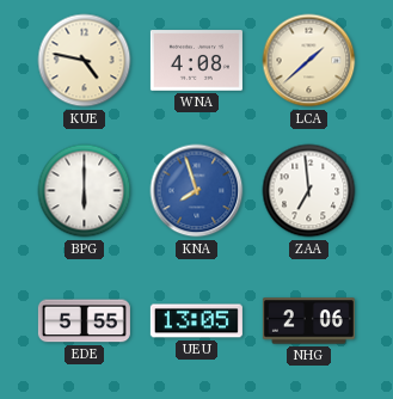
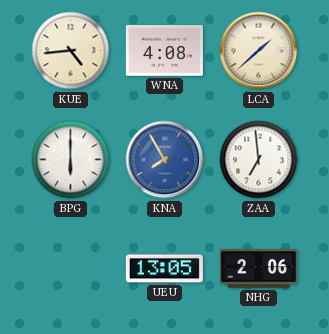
KUE: 4:47 -> 4:44 (71, 51)
KNA: 7:57 -> 7:55 (165, 160)
EDE: 5:55 -> none (84, 321)
